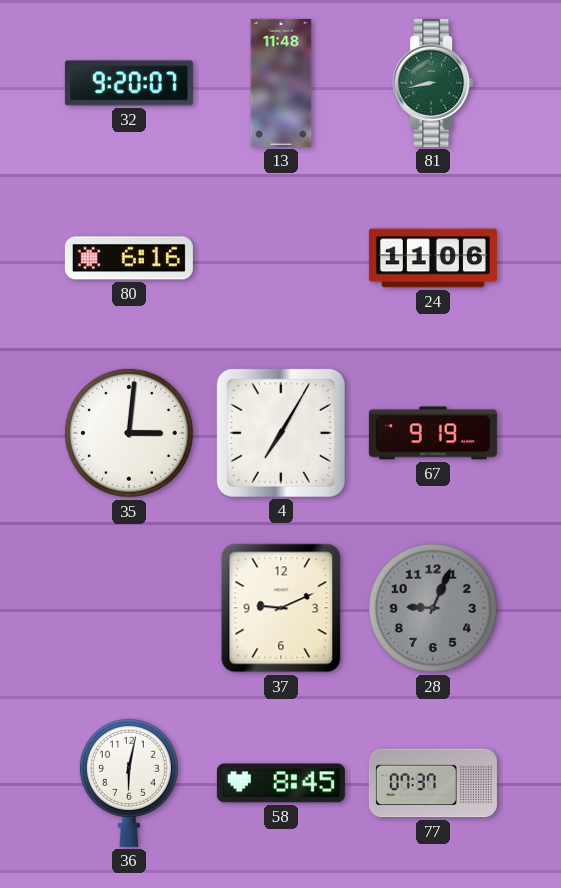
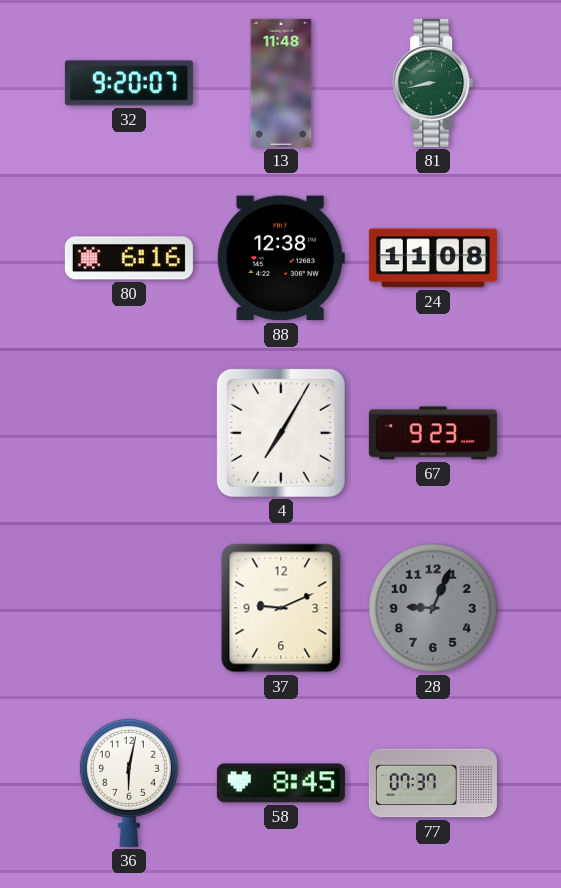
88: none -> 12:38 (281, 258)
24: 11:06 -> 11:08 (433, 258)
35: 3:01 -> none (129, 433)
67: 9:19 -> 9:23 (433, 433)
